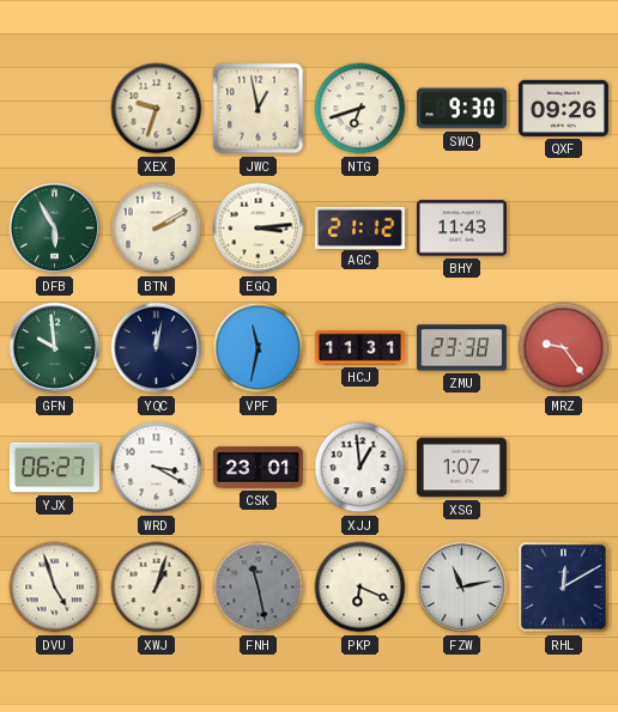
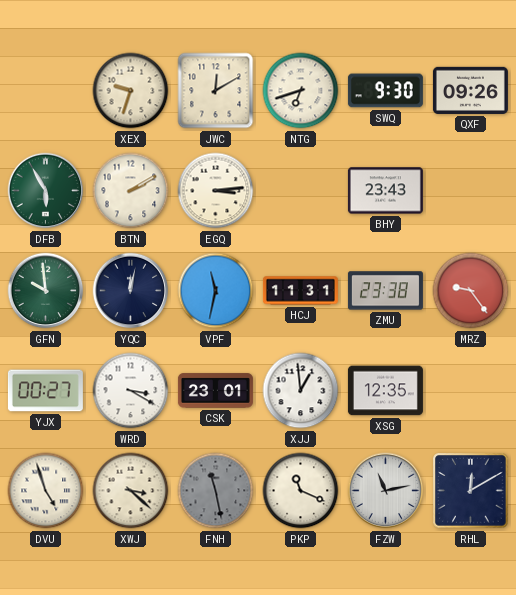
JWC: 12:58 -> 12:10 (216, 91)
AGC: 21:12 -> none (359, 227)
BHY: 11:43 -> 23:43 (385, 191)
YJX: 06:27 -> 00:27 (45, 391)
XSG: 1:07 -> 12:35 (385, 391)
XWJ: 1:03 -> 3:22 (131, 491)
PKP: 6:19 -> 11:19 (301, 491)
